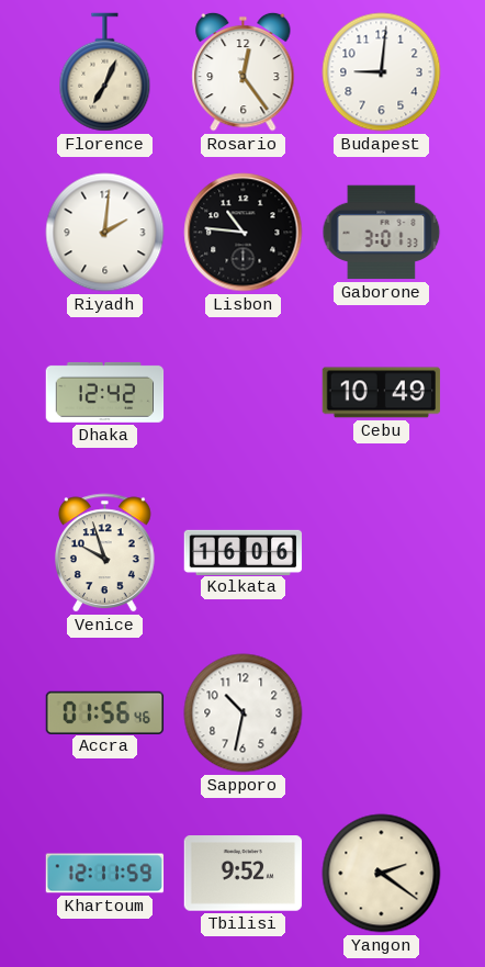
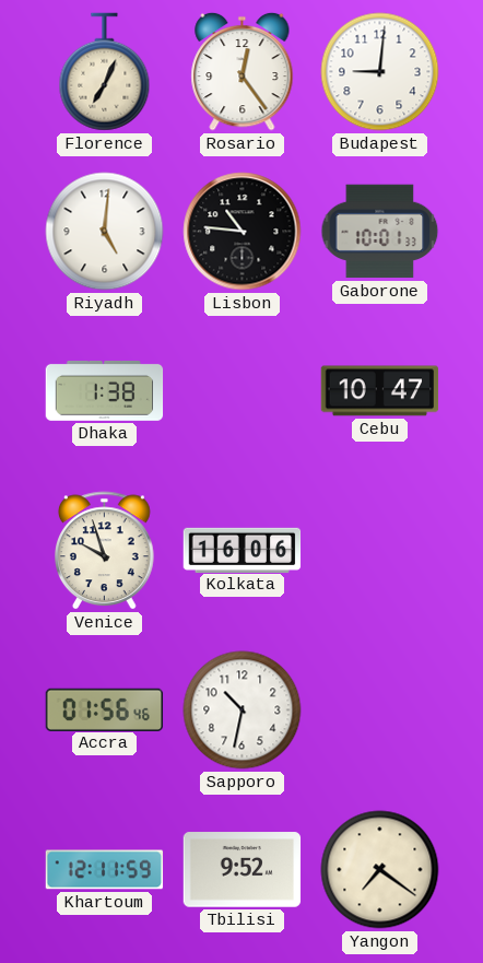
Riyadh: 2:01 -> 5:01 (105, 232)
Gaborone: 3:01 -> 10:01 (380, 232)
Dhaka: 12:42 -> 1:38 (105, 390)
Cebu: 10:49 -> 10:47 (380, 391)
Yangon: 2:21 -> 7:21 (380, 870)
